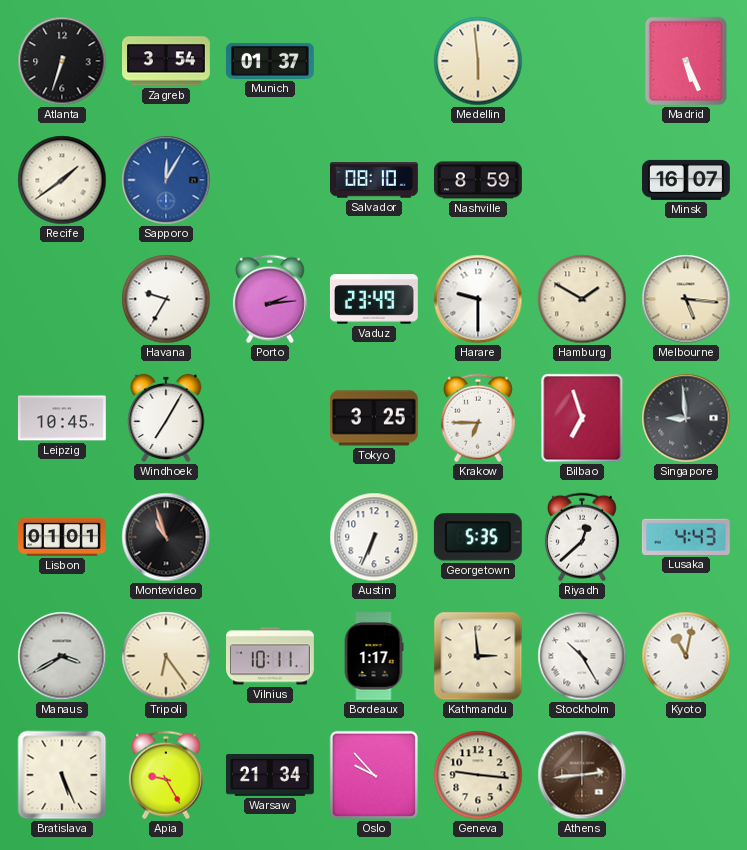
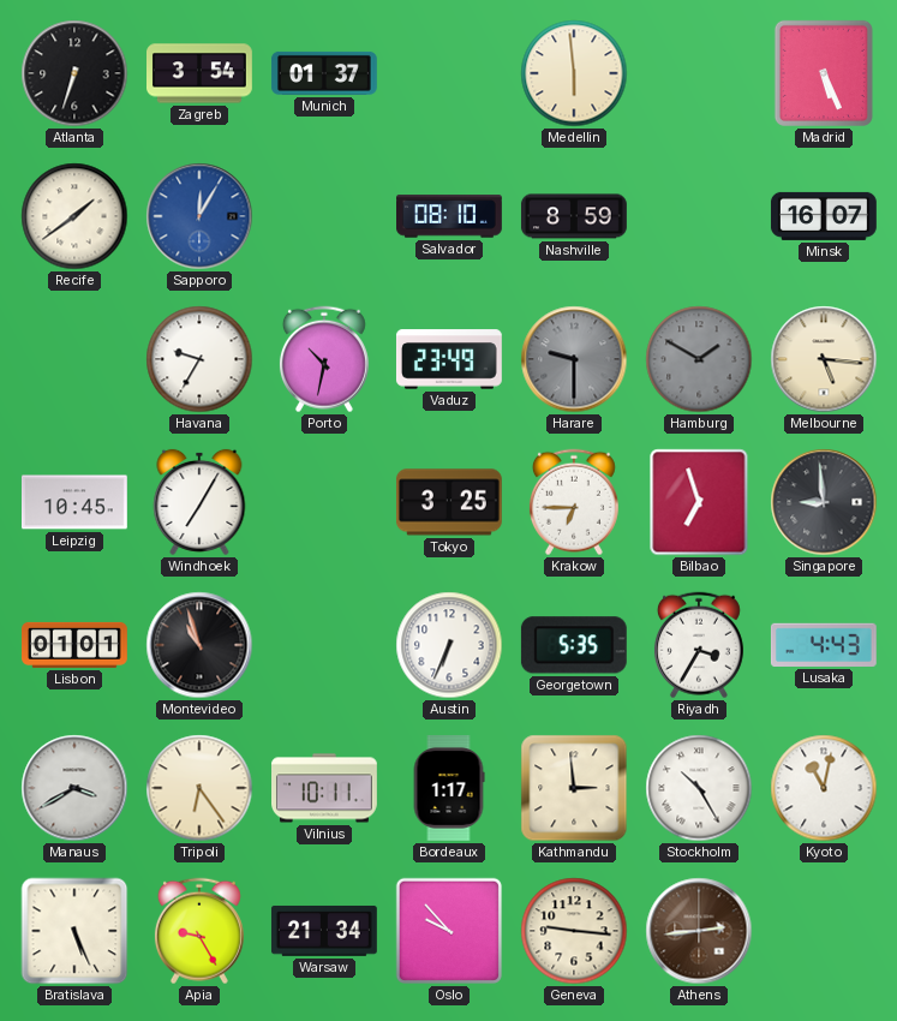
Porto: 2:14 -> 10:32 (324, 359)
Harare dial: white -> grey (574, 359)
Hamburg dial: cream -> grey (699, 359)
Riyadh: 12:38 -> 3:35 (699, 645)
